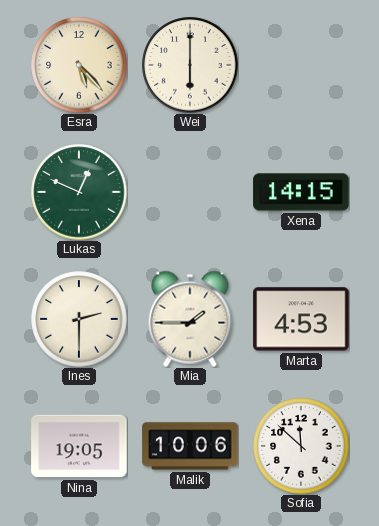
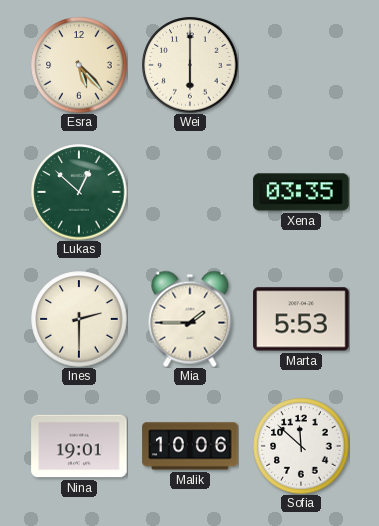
Lukas: 12:49 -> 12:52 (79, 192)
Xena: 14:15 -> 03:35 (301, 192)
Marta: 4:53 -> 5:53 (301, 319)
Nina: 19:05 -> 19:01 (79, 446)
